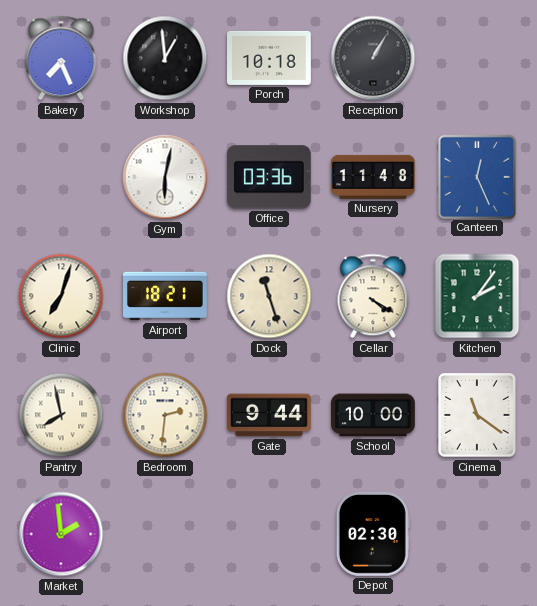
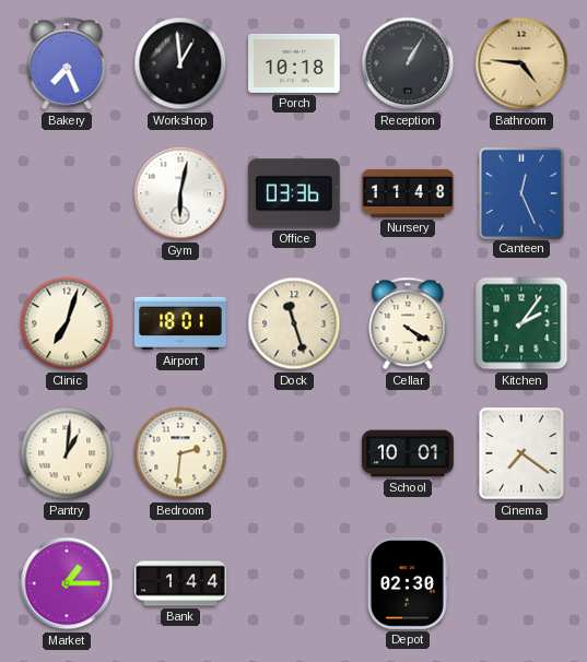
Bathroom: none -> 4:46 (521, 63)
Airport: 18:21 -> 18:01 (181, 323)
Pantry: 7:58 -> 1:01 (67, 453)
Gate: 9:44 -> none (270, 415)
School: 10:00 -> 10:01 (409, 453)
Cinema: 11:21 -> 7:21 (521, 453)
Market: 1:59 -> 1:15 (67, 583)
Bank: none -> 1:44 (180, 583)
